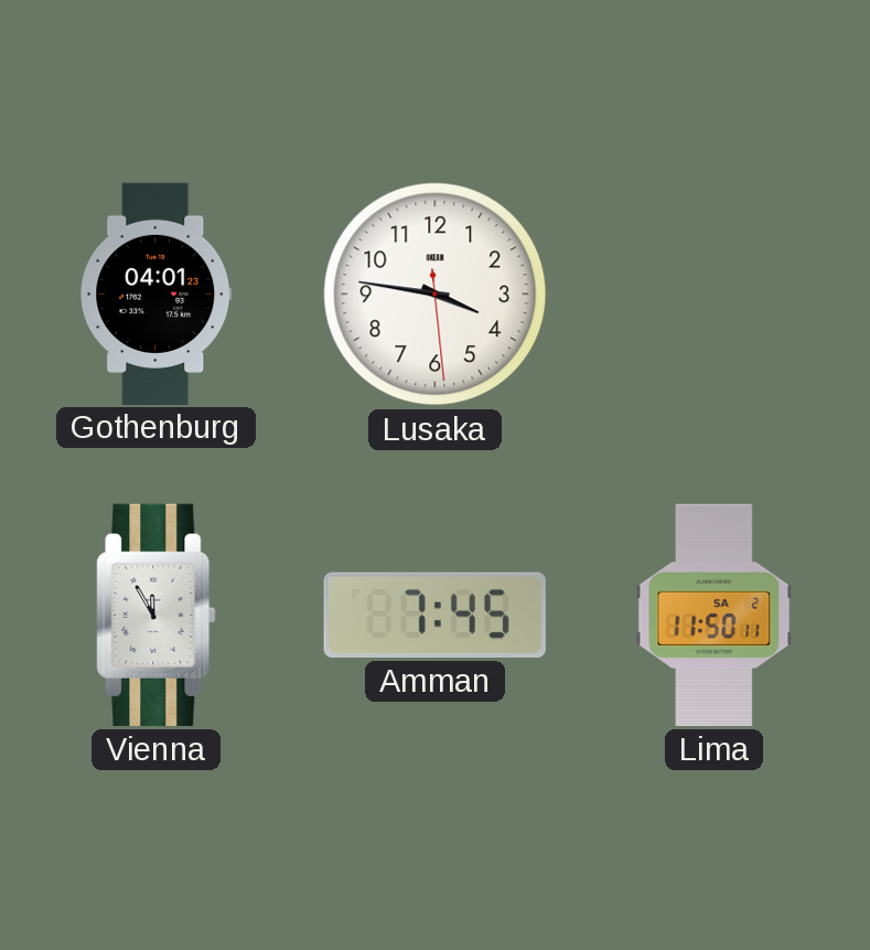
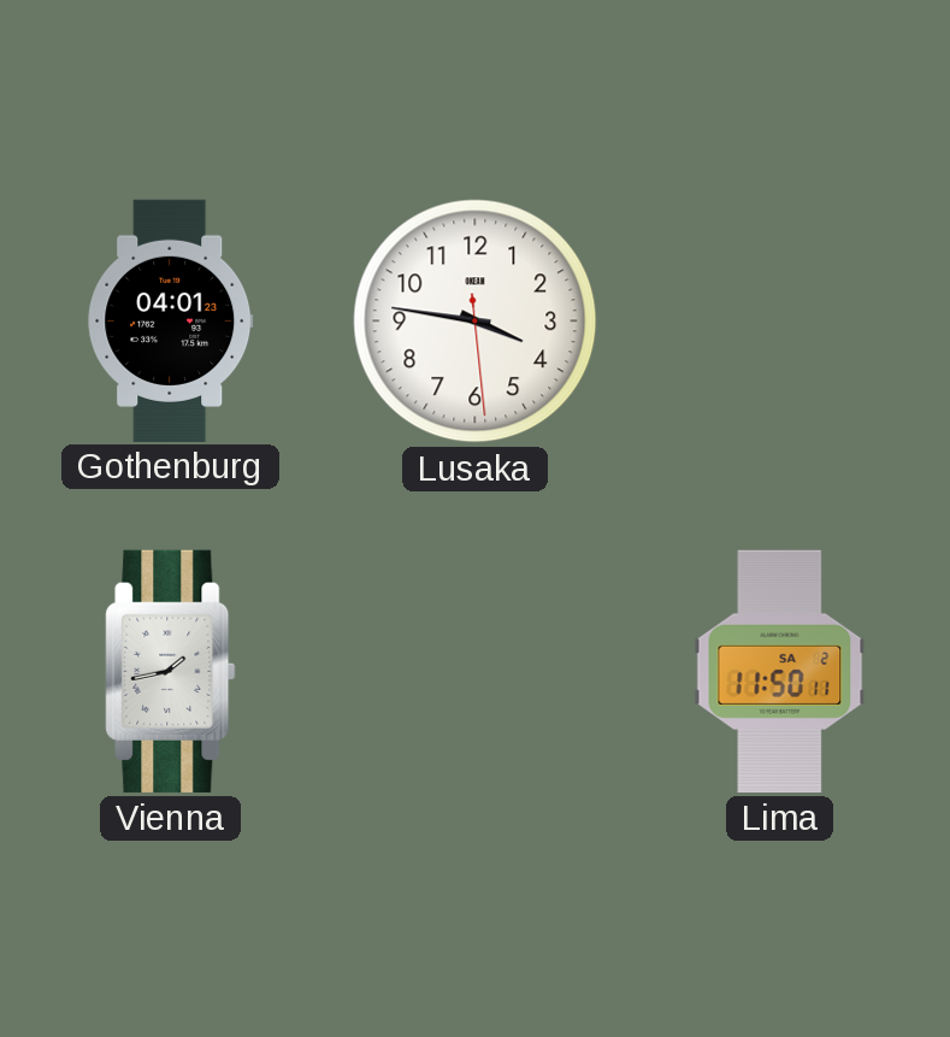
Vienna: 11:55 -> 1:43 (171, 671)
Amman: 7:45 -> none (434, 615)
